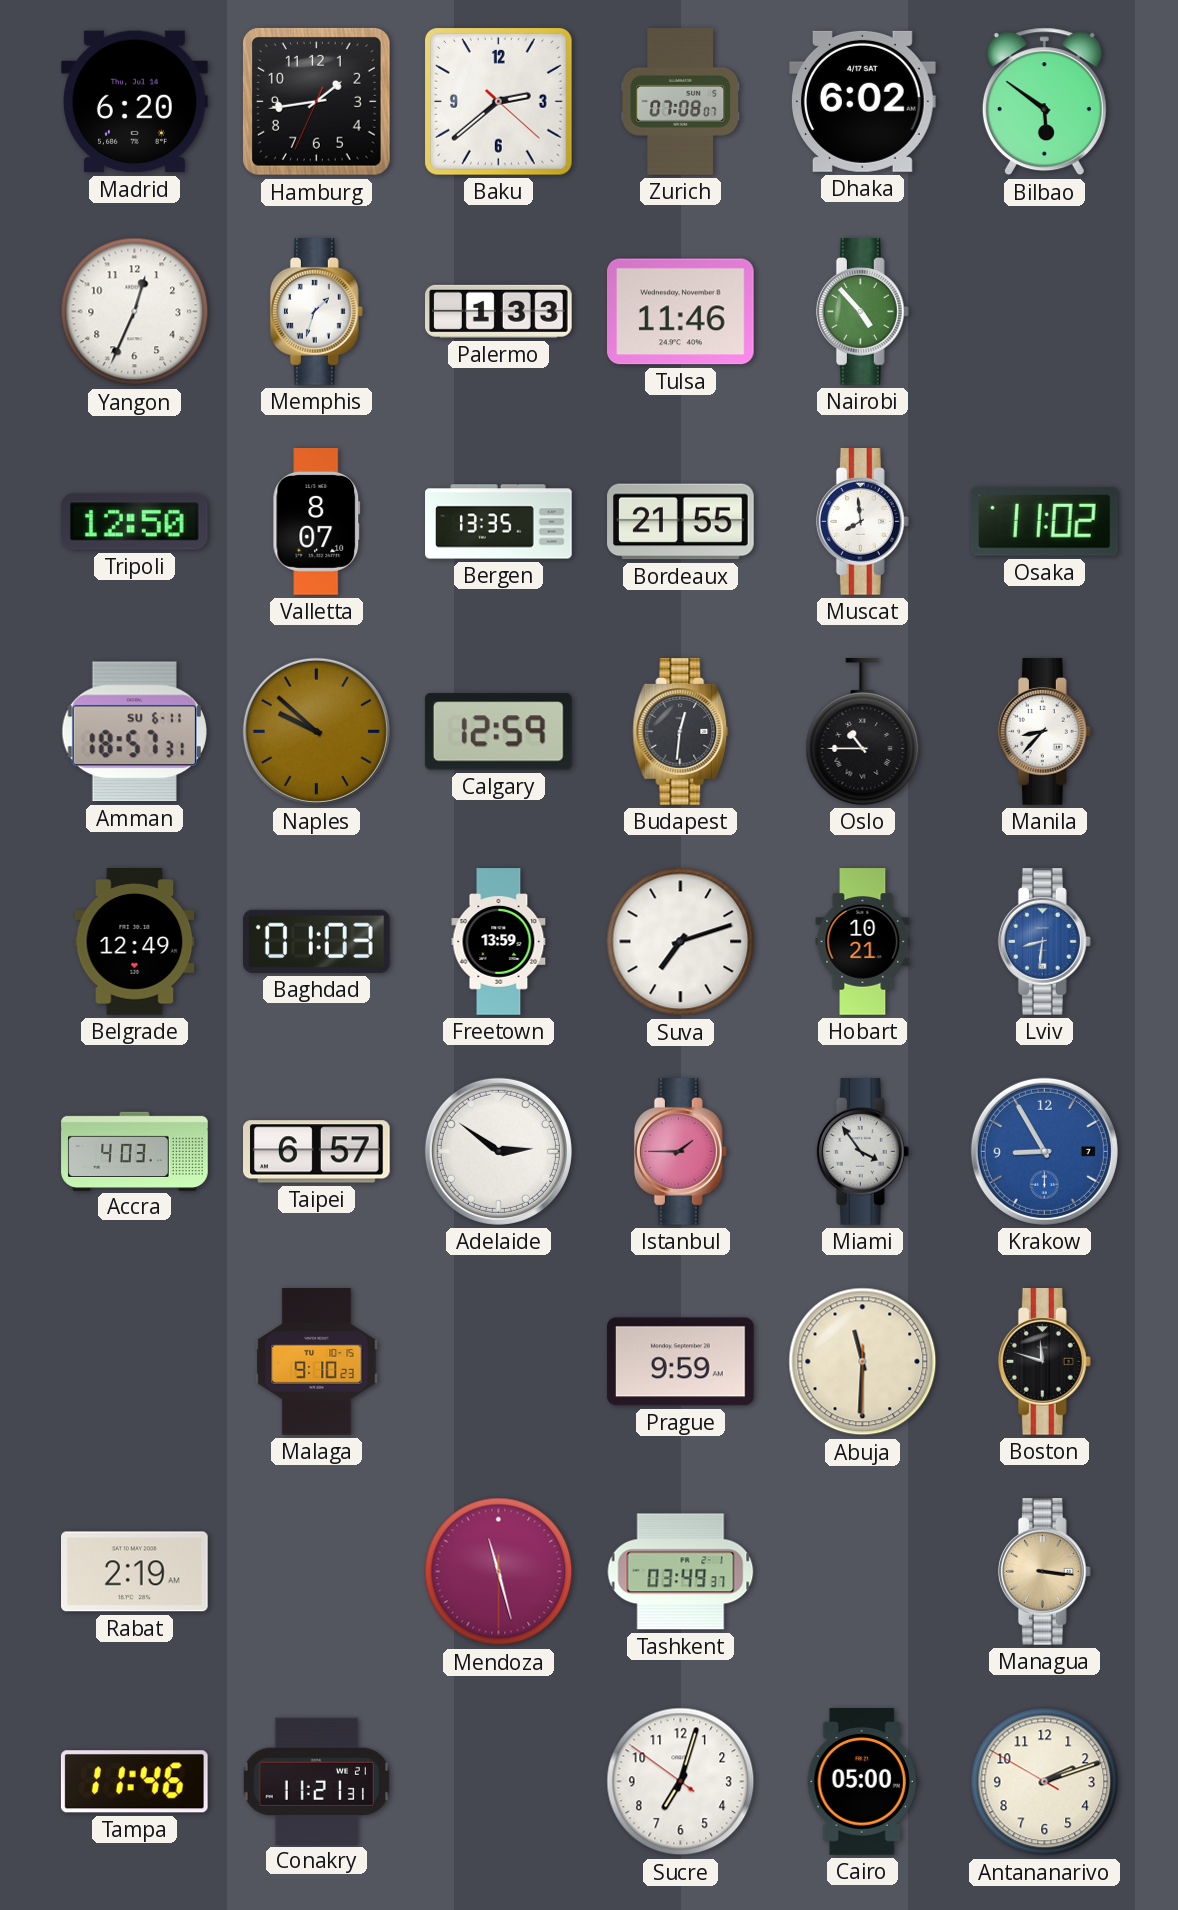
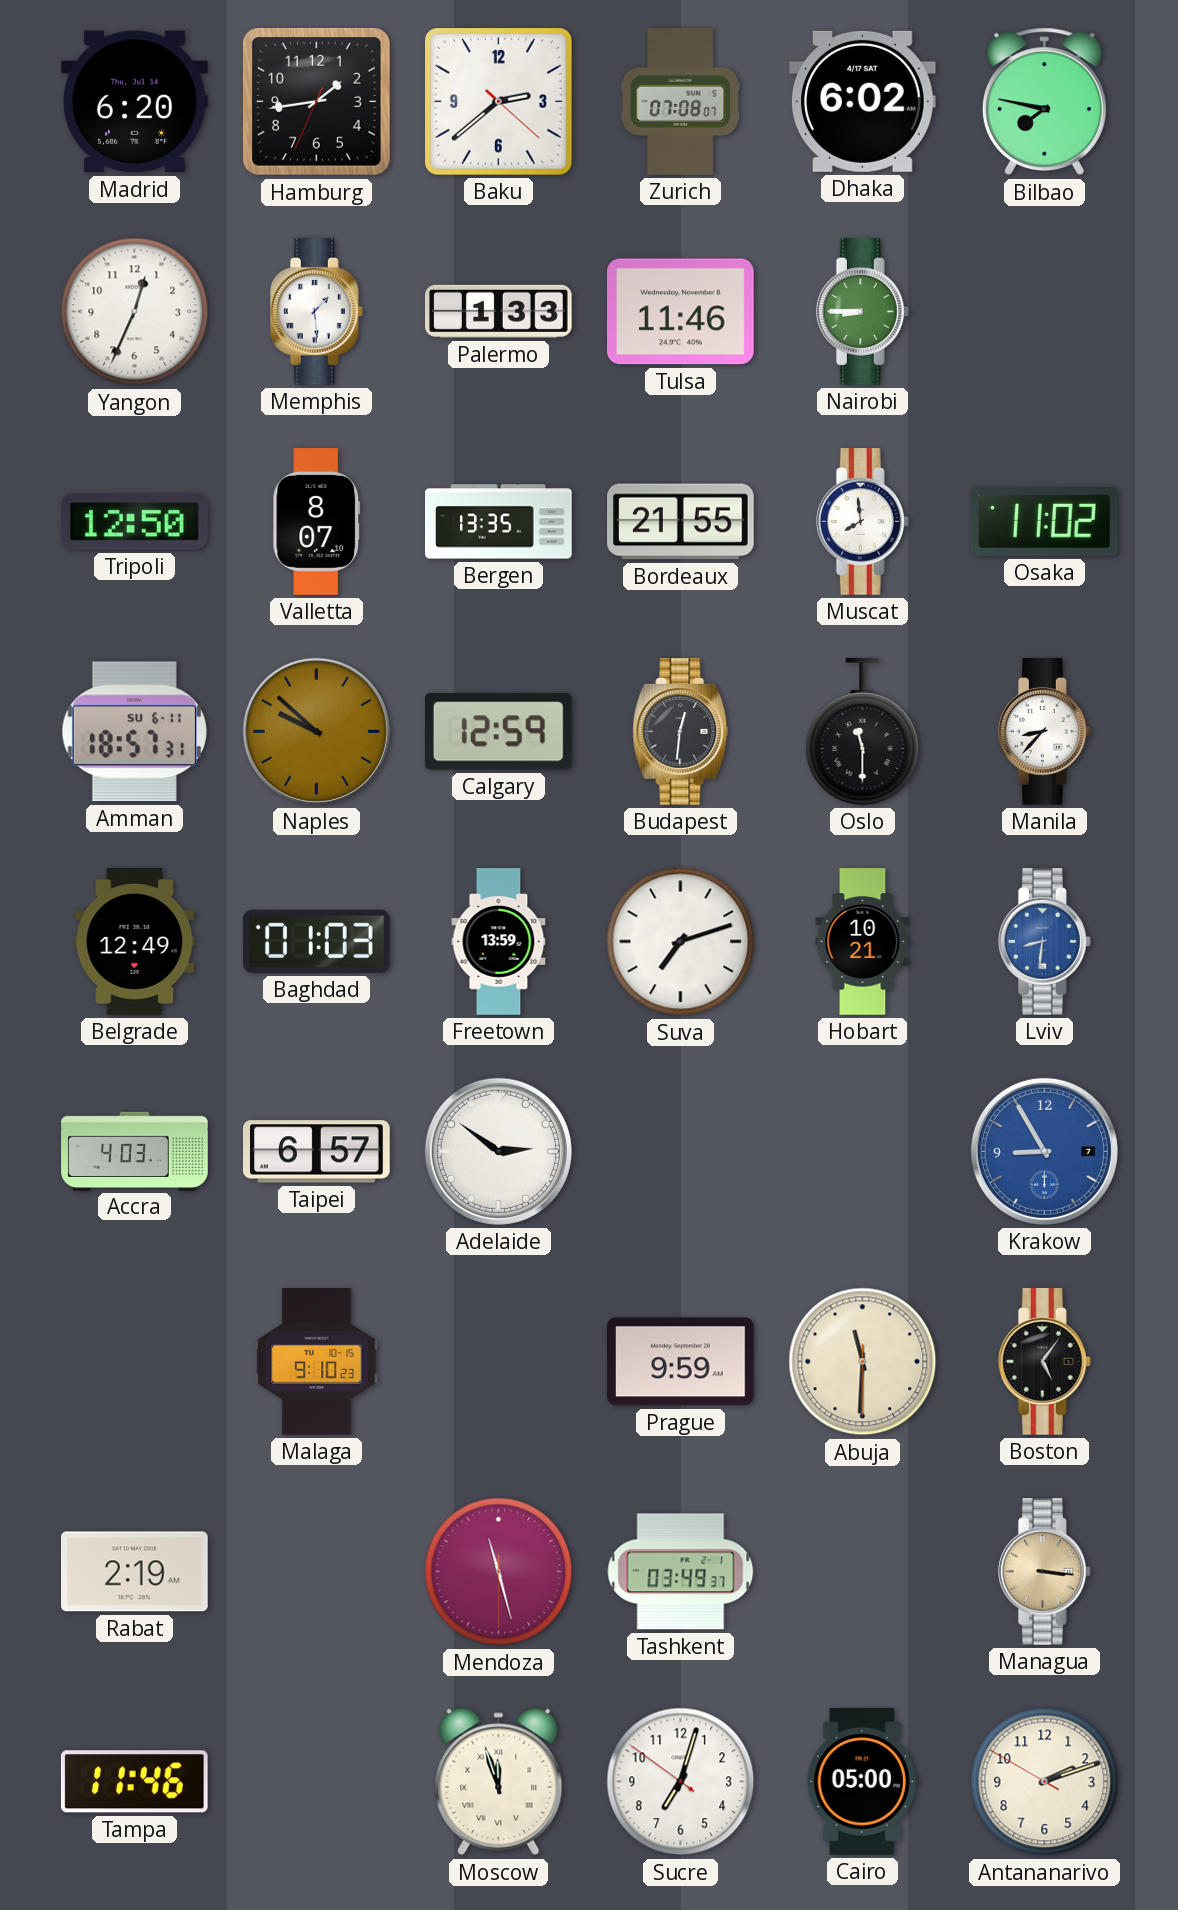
Bilbao: 5:51 -> 7:47 (1044, 102)
Memphis: 1:33 -> 1:29 (316, 312)
Nairobi: 4:53 -> 8:45 (862, 312)
Oslo: 10:45 -> 11:30 (863, 732)
Istanbul: 1:45 -> none (680, 1152)
Miami: 3:54 -> none (862, 1152)
Boston: 11:48 -> 5:06 (1044, 1362)
Conakry: 11:21 -> none (317, 1781)
Moscow: none -> 11:57 (499, 1782)
